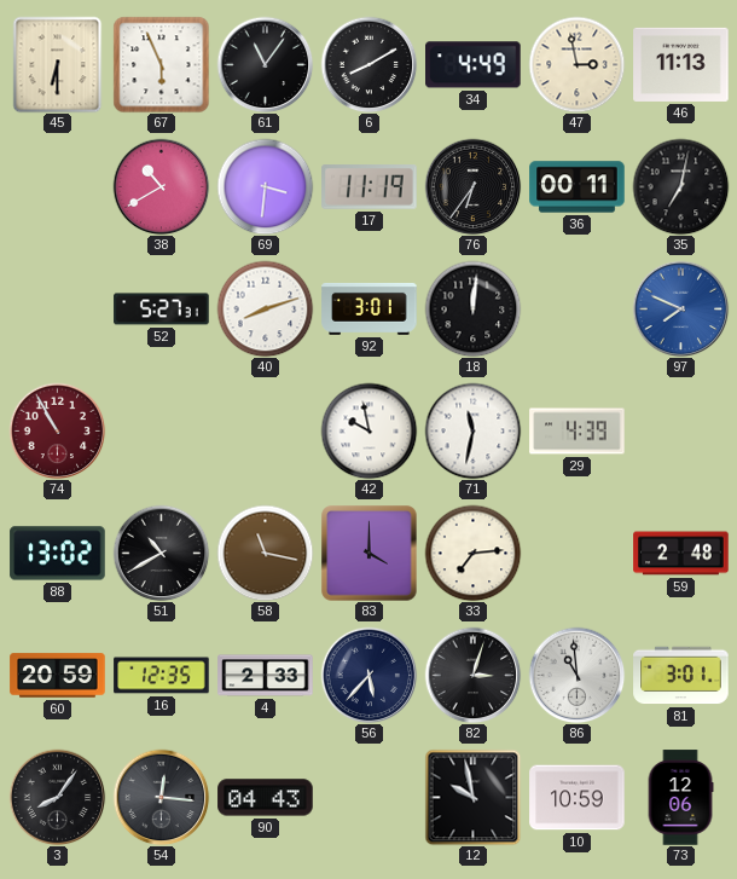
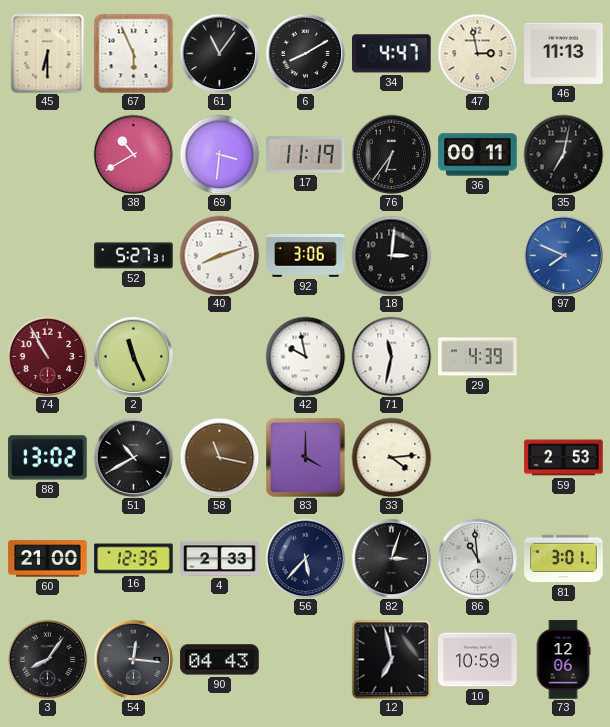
34: 4:49 -> 4:47 (392, 54)
92: 3:01 -> 3:06 (306, 255)
18: 12:01 -> 3:01 (391, 255)
2: none -> 11:26 (133, 356)
33: 7:14 -> 4:14 (391, 457)
59: 2:48 -> 2:53 (564, 458)
60: 20:59 -> 21:00 (48, 559)
12: 9:58 -> 6:58 (391, 659)
